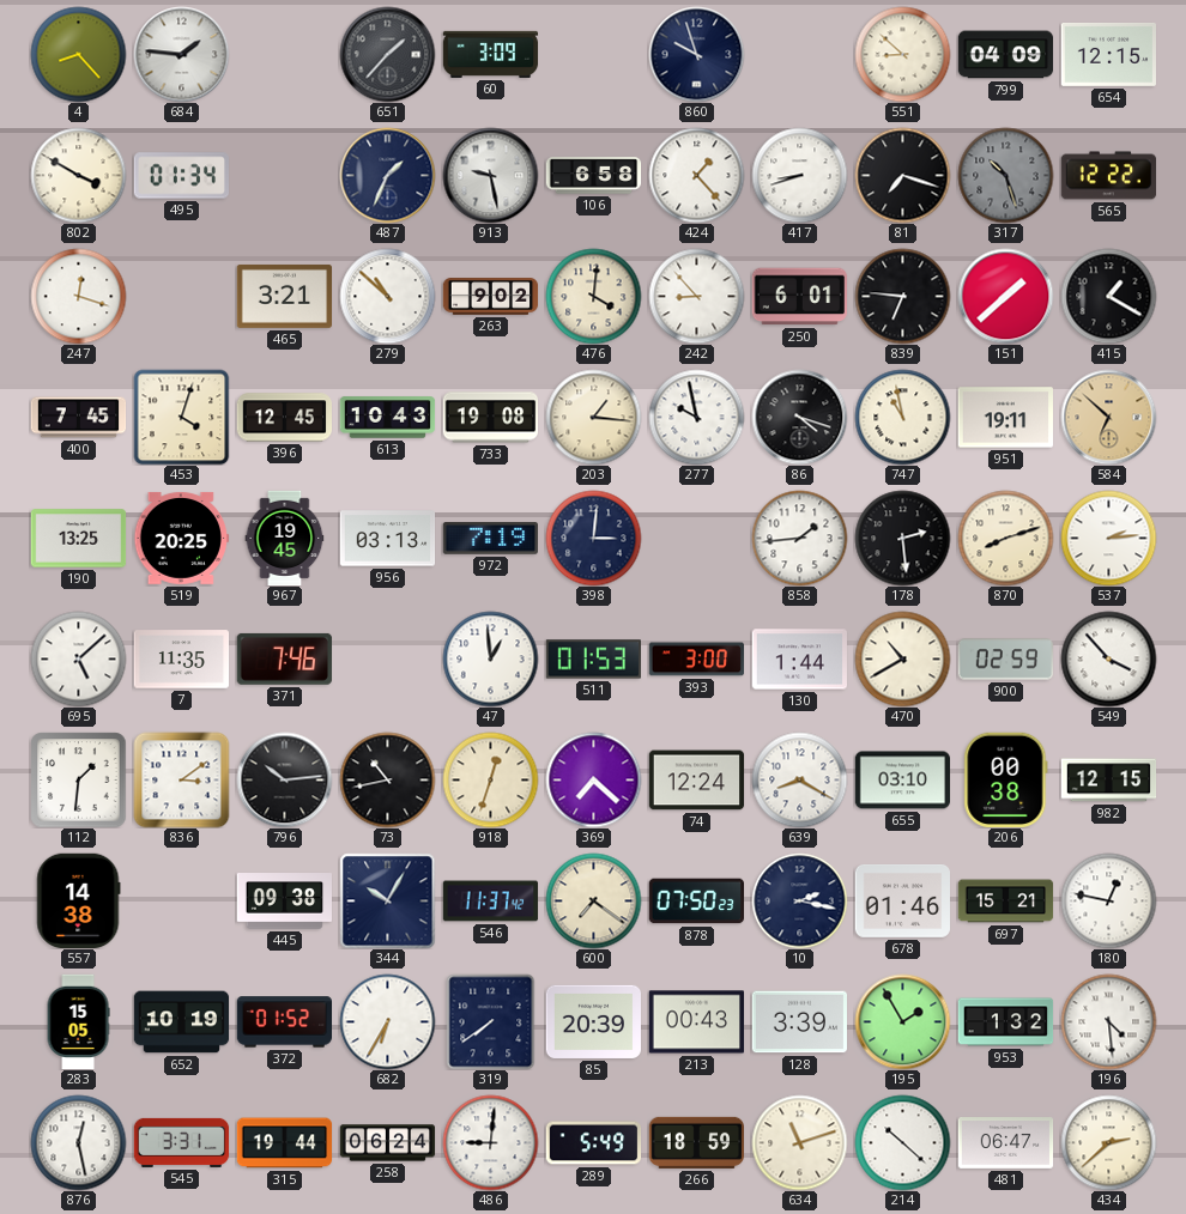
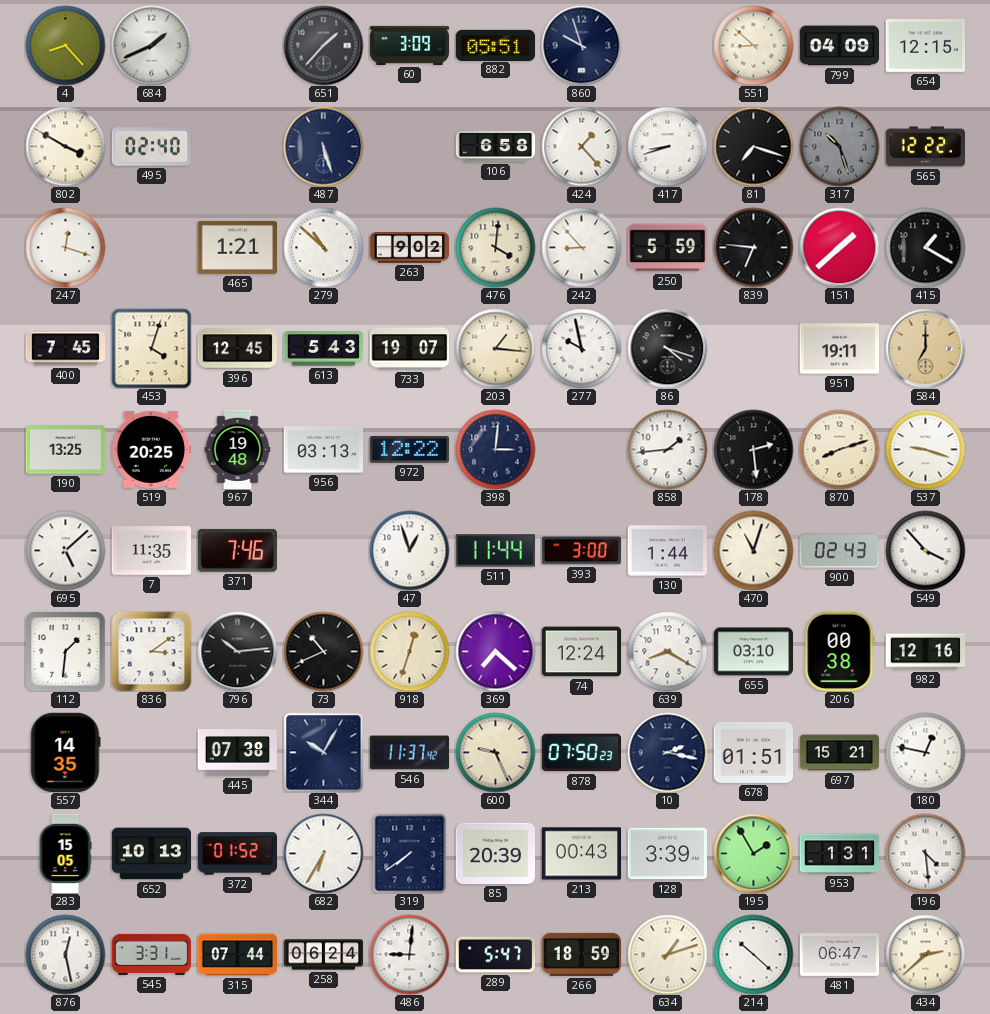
684: 1:46 -> 1:41 (151, 45)
882: none -> 05:51 (495, 45)
495: 01:34 -> 02:40 (151, 147)
487: 1:34 -> 5:27 (323, 146)
913: 9:28 -> none (490, 175)
465: 3:21 -> 1:21 (237, 247)
250: 6:01 -> 5:59 (667, 248)
613: 10:43 -> 5:43 (323, 349)
733: 19:08 -> 19:07 (409, 349)
747: 10:58 -> none (902, 417)
584: 6:52 -> 7:00 (925, 348)
967: 19:45 -> 19:48 (238, 449)
972: 7:19 -> 12:22 (409, 450)
537: 2:14 -> 9:18 (925, 449)
47: 12:59 -> 12:57 (409, 550)
511: 01:53 -> 11:44 (495, 551)
470: 10:40 -> 11:03 (753, 550)
900: 02:59 -> 02:43 (839, 551)
73: 10:43 -> 10:41 (323, 651)
982: 12:15 -> 12:16 (925, 652)
557: 14:38 -> 14:35 (66, 752)
445: 09:38 -> 07:38 (237, 753)
600: 7:21 -> 9:26 (495, 752)
678: 01:46 -> 01:51 (753, 752)
652: 10:19 -> 10:13 (151, 854)
953: 1:32 -> 1:31 (839, 854)
315: 19:44 -> 07:44 (237, 955)
289: 5:49 -> 5:47 (495, 955)
634: 11:12 -> 1:12 (667, 954)
